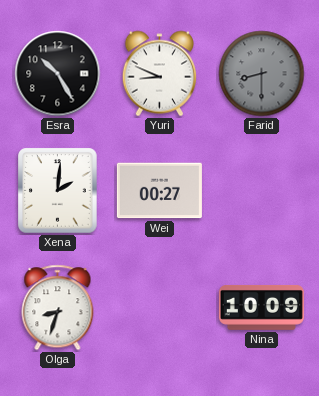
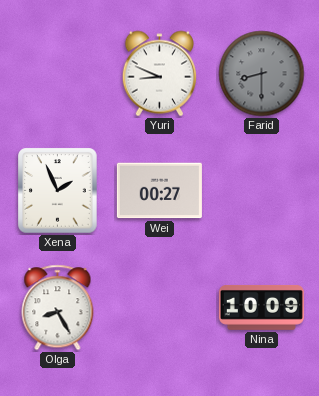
Esra: 10:25 -> none (58, 74)
Xena: 2:01 -> 1:56 (58, 191)
Olga: 8:33 -> 8:25 (58, 308)
